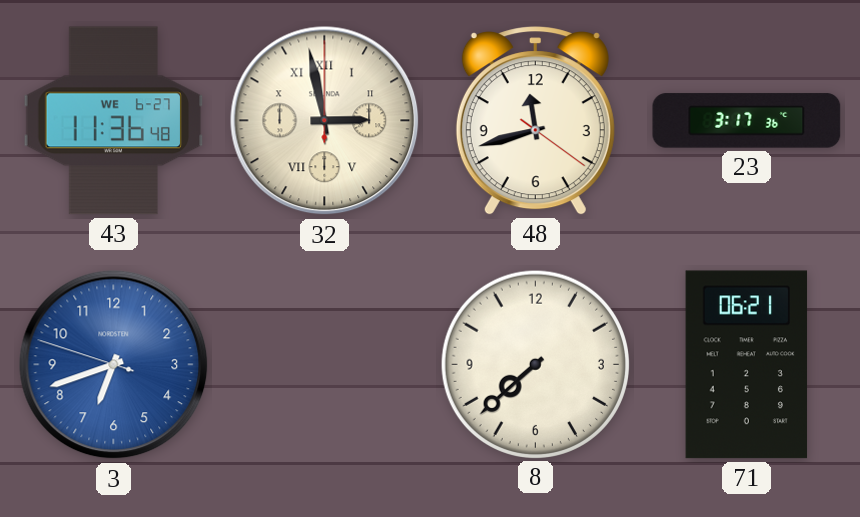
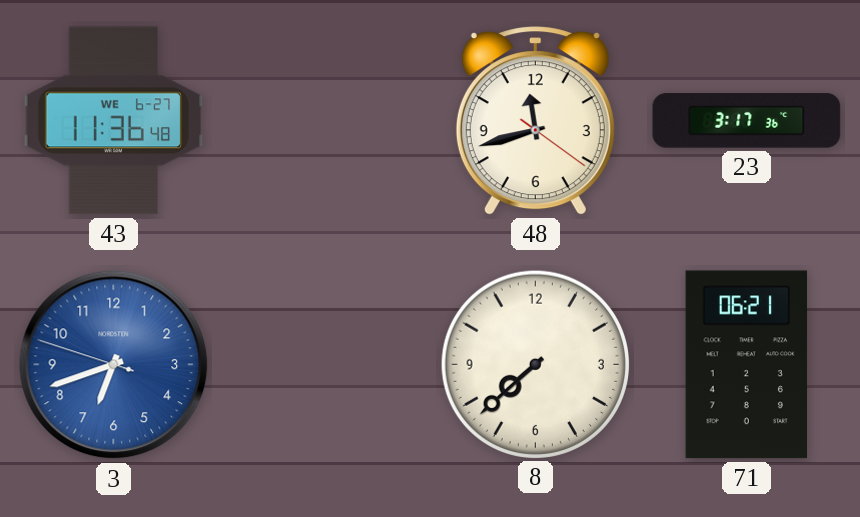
32: 2:58 -> none (325, 121)
